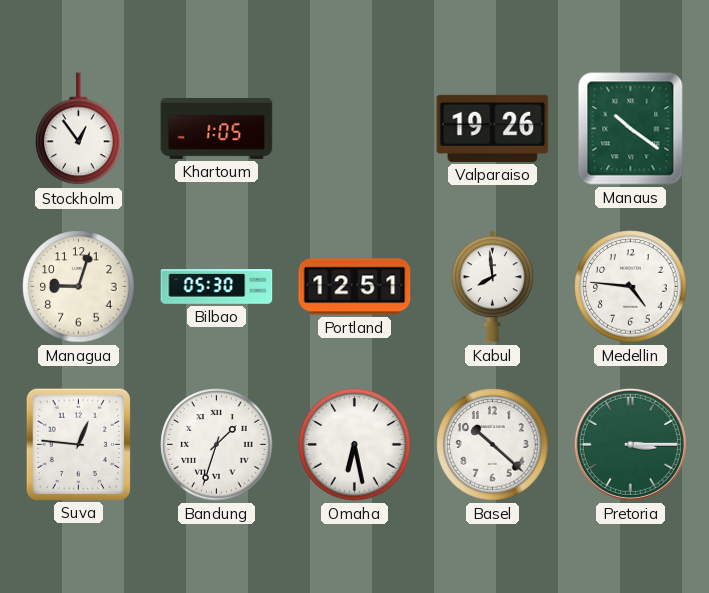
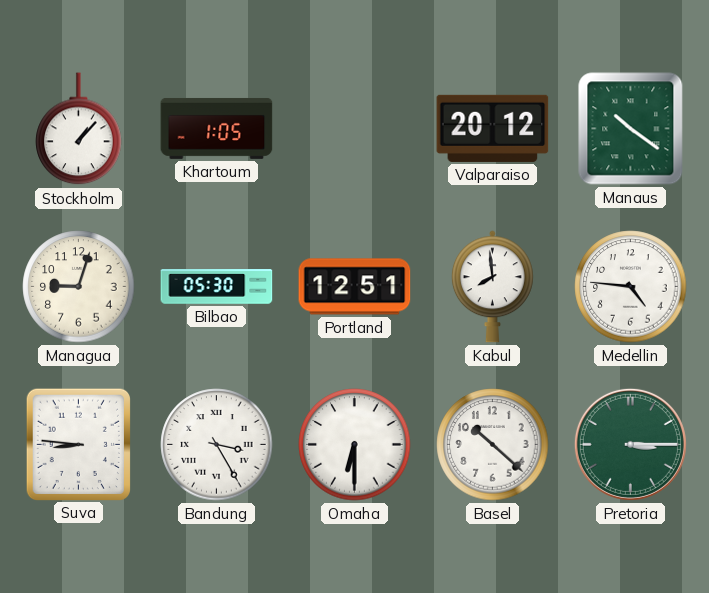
Stockholm: 12:54 -> 1:07 (79, 129)
Valparaiso: 19:26 -> 20:12 (493, 128)
Suva: 12:46 -> 8:46 (78, 444)
Bandung: 1:33 -> 3:25 (217, 445)
Omaha: 6:28 -> 6:30 (355, 445)
